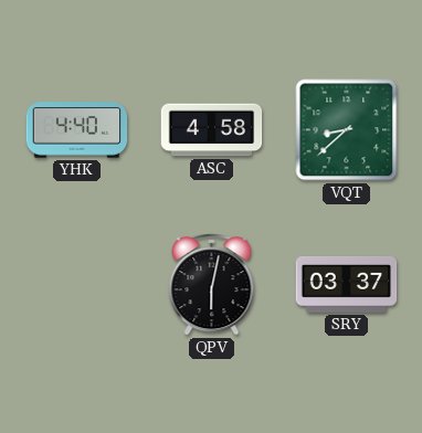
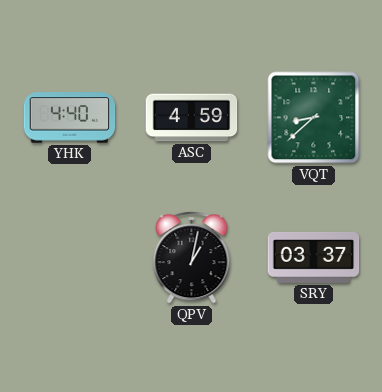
ASC: 4:58 -> 4:59 (192, 118)
QPV: 6:02 -> 1:02 (192, 258)
